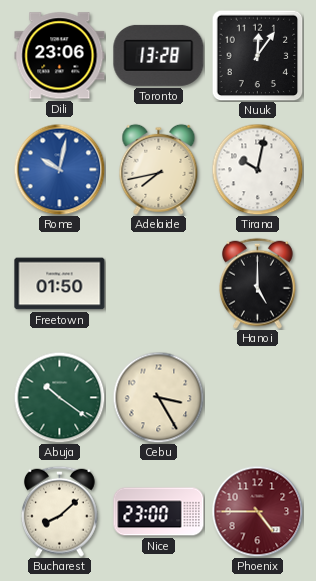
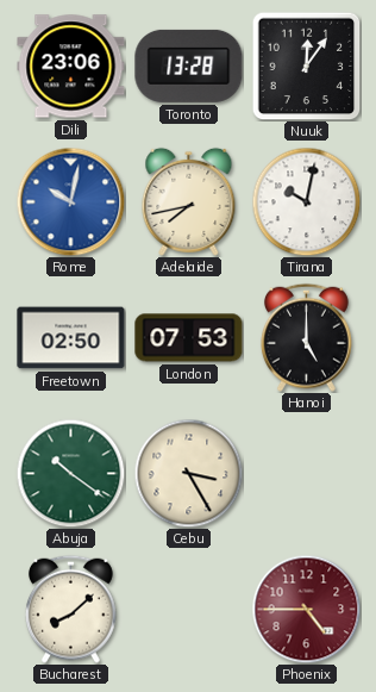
Freetown: 01:50 -> 02:50 (71, 338)
London: none -> 07:53 (189, 338)
Nice: 23:00 -> none (159, 512)
